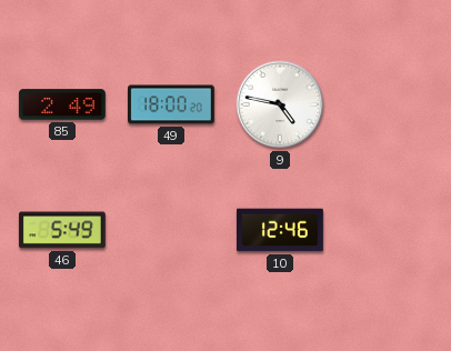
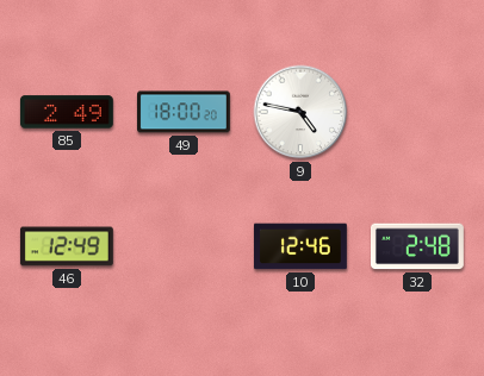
46: 5:49 -> 12:49 (67, 246)
32: none -> 2:48 (418, 246)
